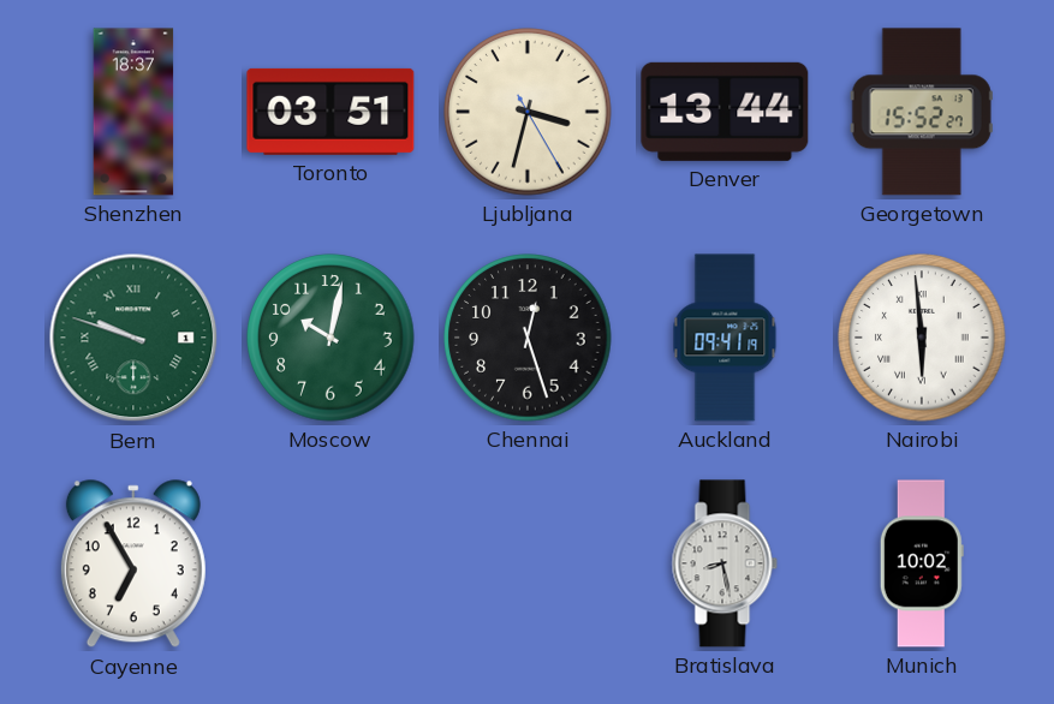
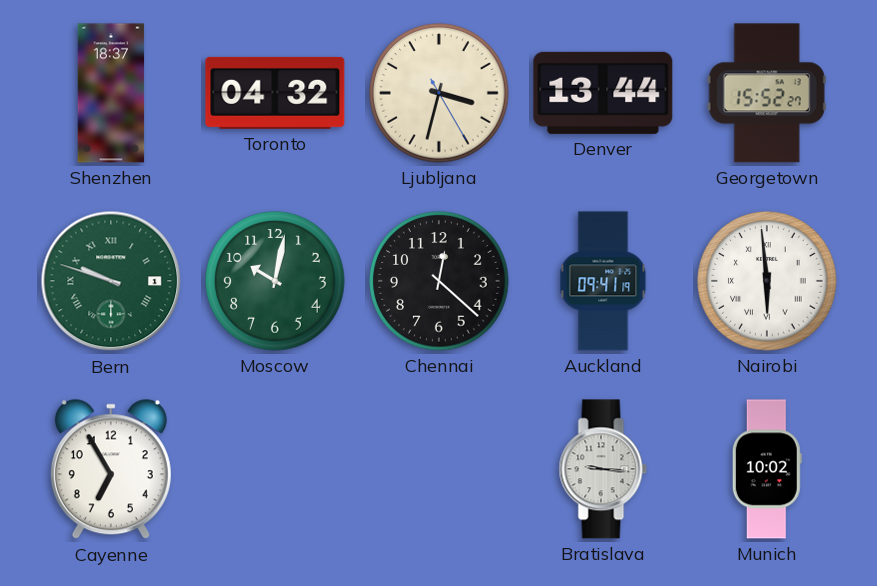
Toronto: 03:51 -> 04:32 (275, 93)
Chennai: 12:27 -> 12:22 (439, 281)
Bratislava: 8:28 -> 9:16 (603, 469)
